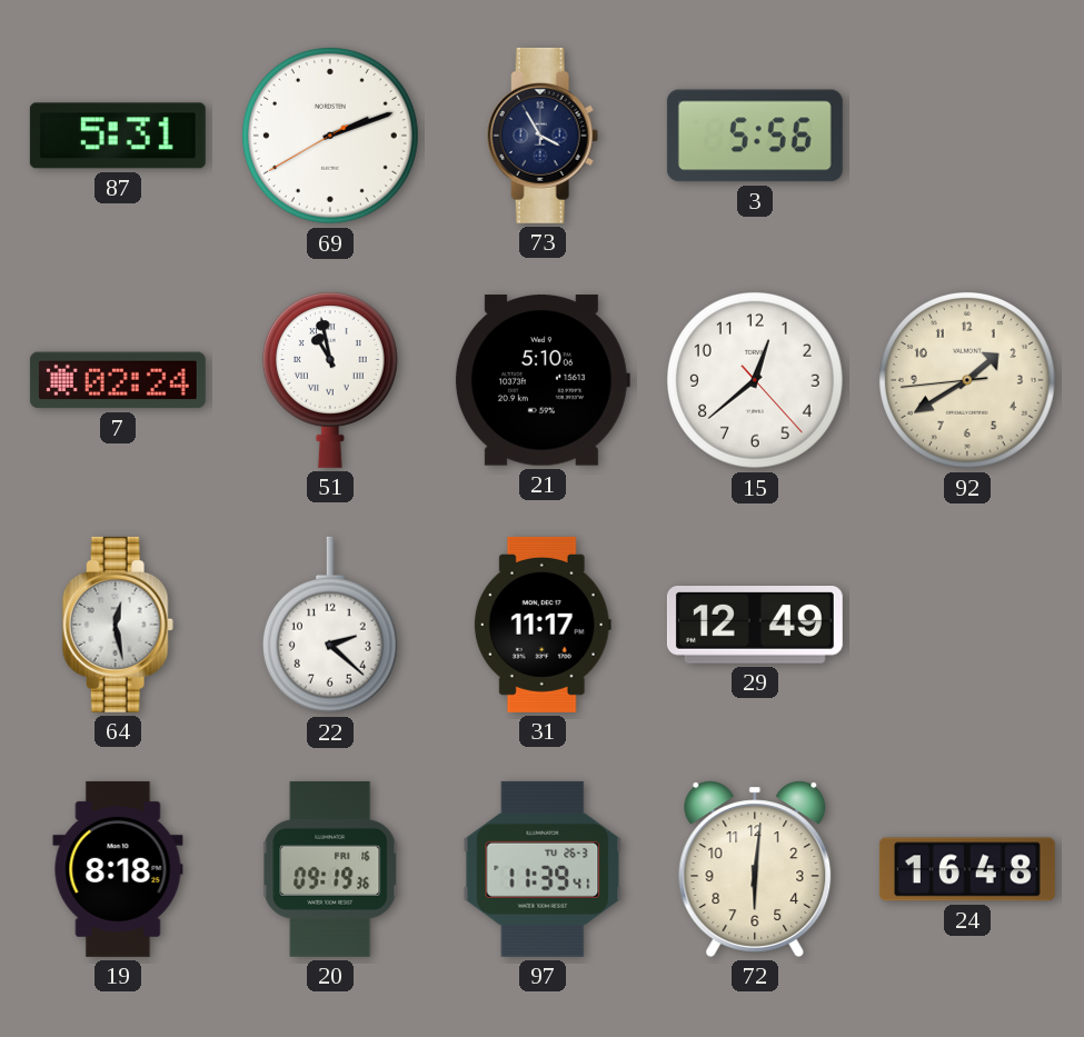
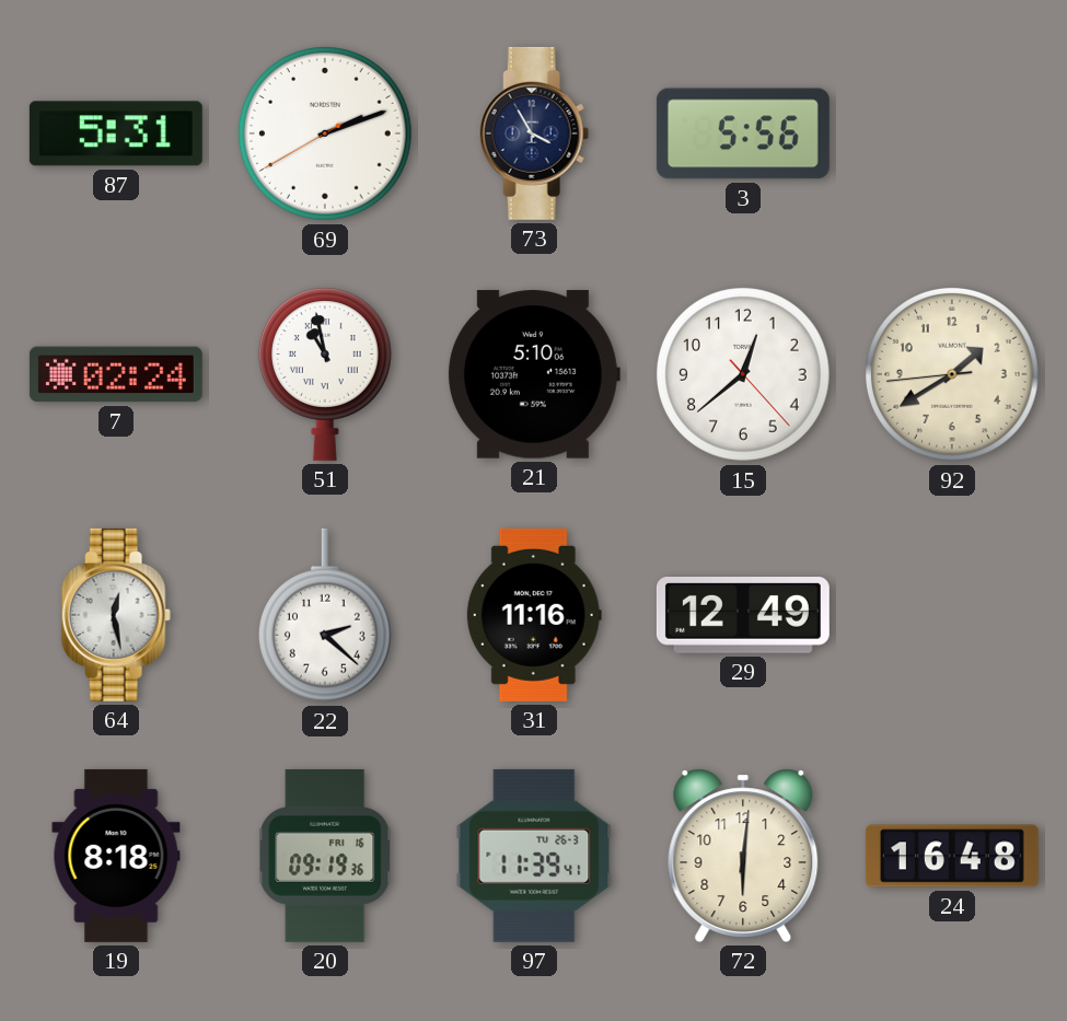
31: 11:17 -> 11:16 (534, 615)
